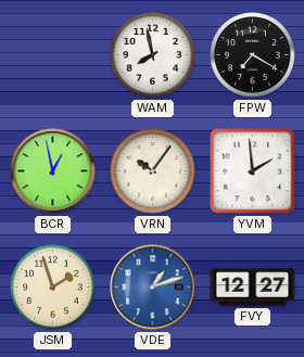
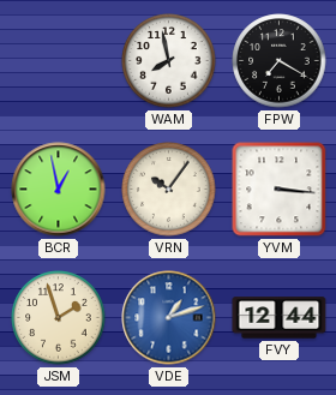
YVM: 1:59 -> 3:16 (280, 190)
FVY: 12:27 -> 12:44 (280, 318)
